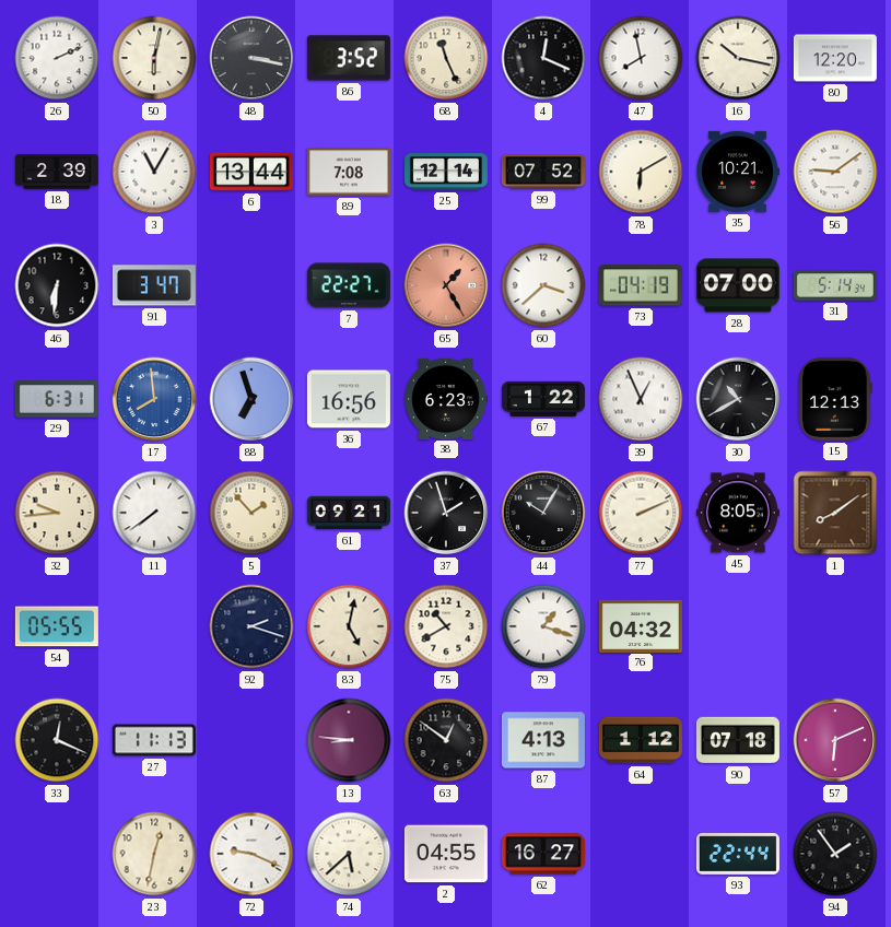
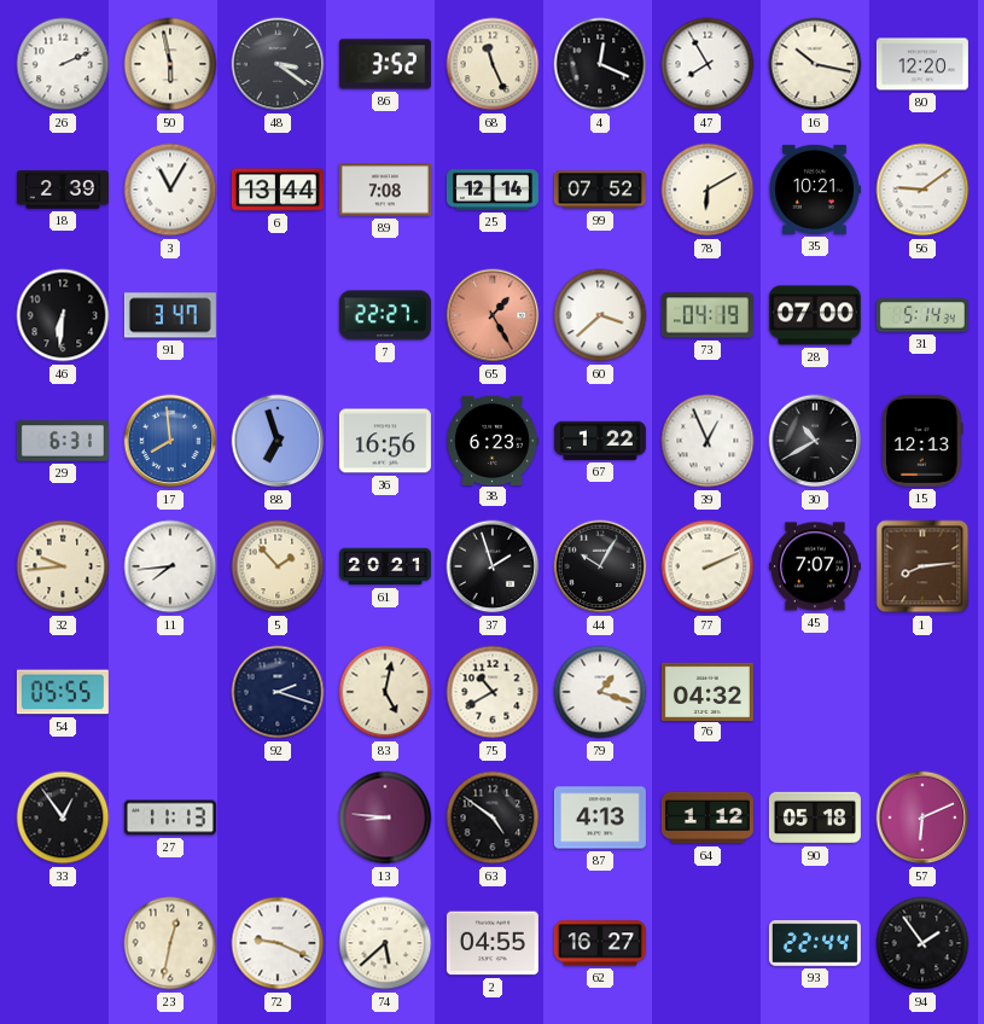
50: 6:02 -> 5:58 (170, 64)
48: 3:17 -> 3:21 (278, 64)
47: 7:58 -> 7:55 (708, 64)
11: 7:39 -> 7:44 (170, 566)
61: 09:21 -> 20:21 (385, 566)
45: 8:05 -> 7:07 (815, 566)
1: 8:09 -> 8:14 (922, 566)
33: 12:19 -> 12:54 (63, 818)
63: 12:51 -> 4:51 (493, 818)
90: 07:18 -> 05:18 (815, 818)
